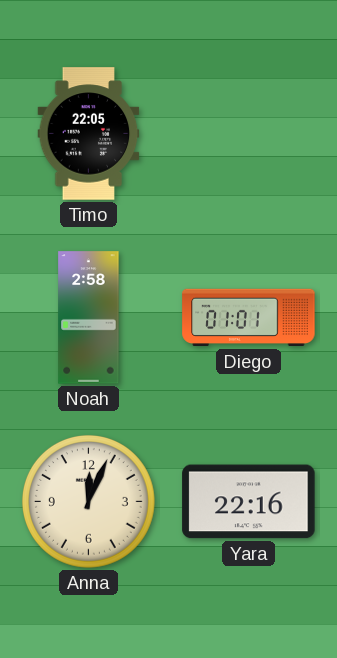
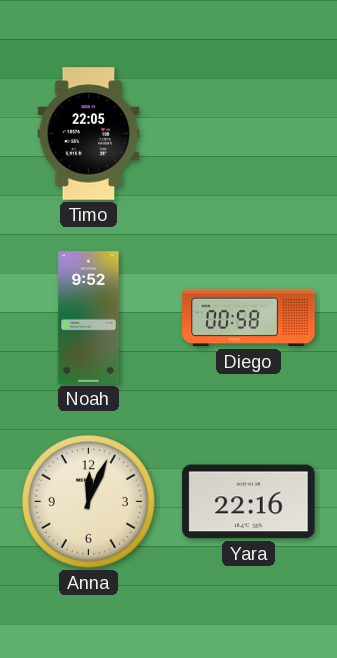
Noah: 2:58 -> 9:52 (89, 318)
Diego: 01:01 -> 00:58 (249, 318)
